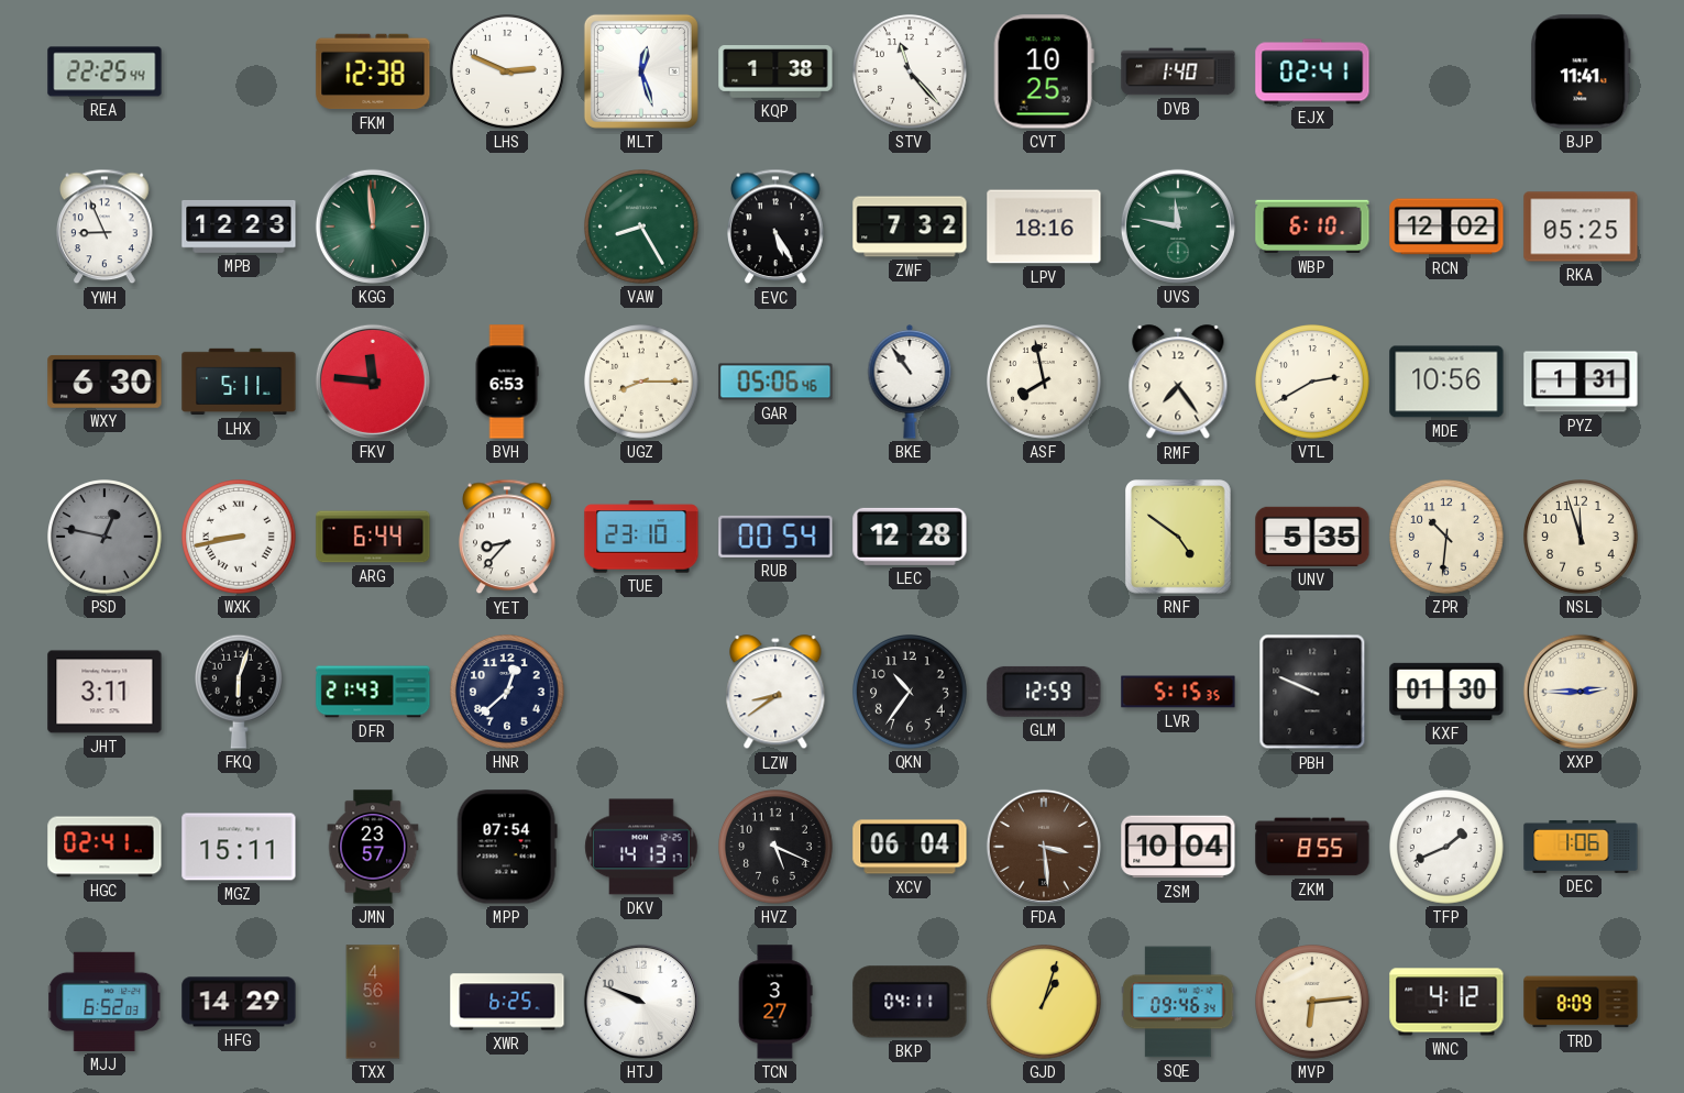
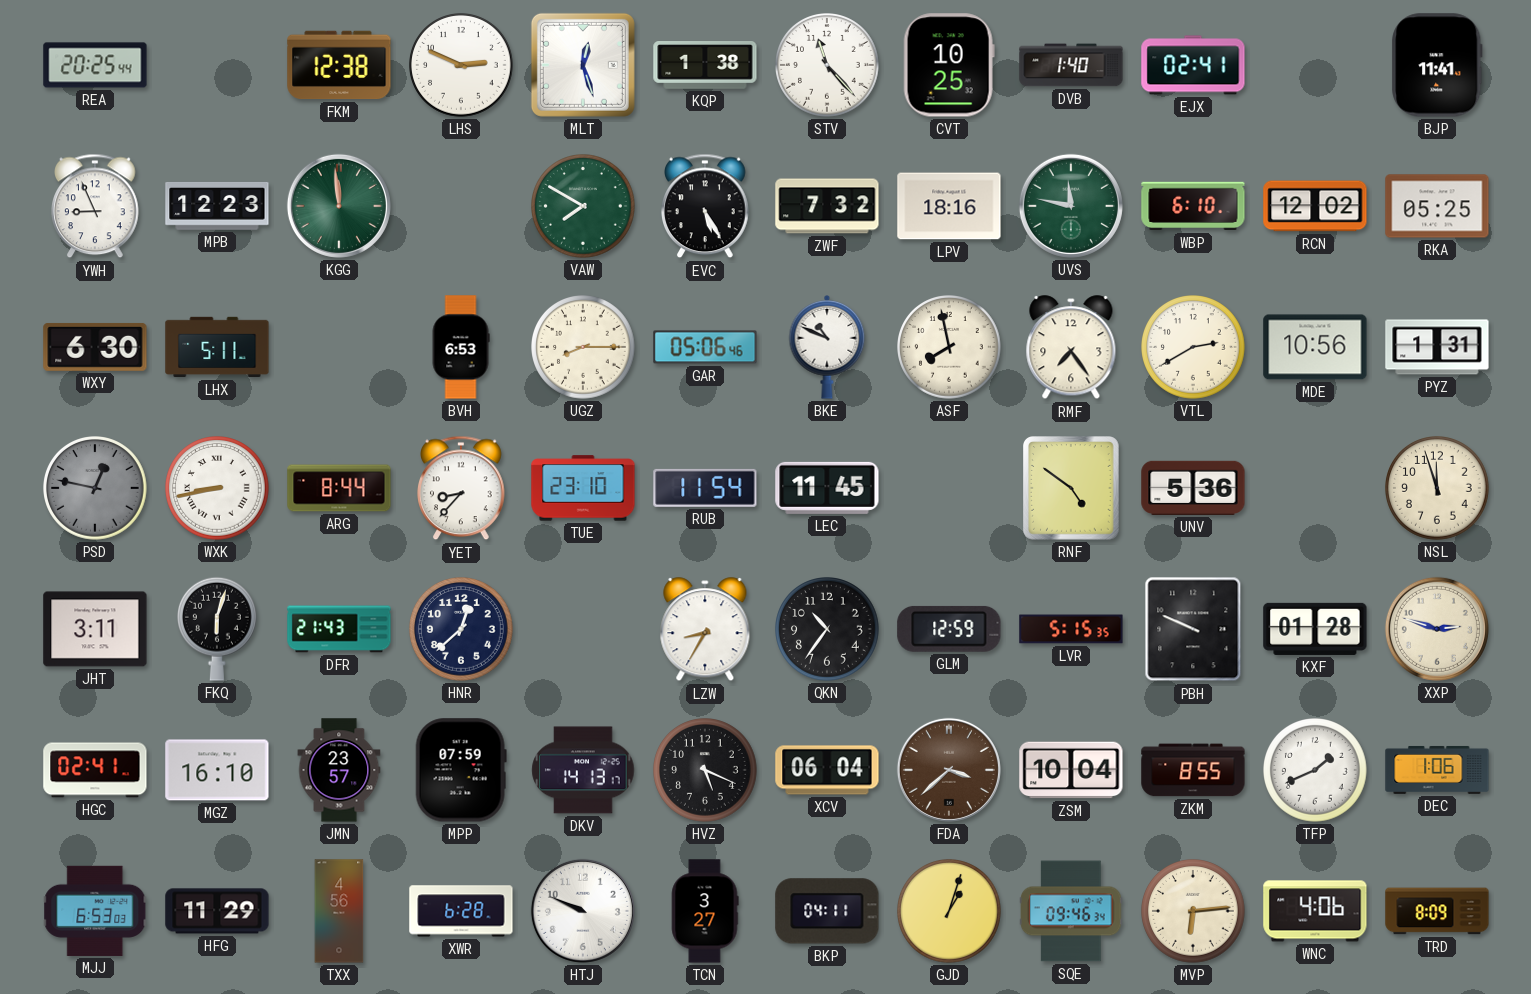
REA: 22:25 -> 20:25 (95, 65)
VAW: 8:25 -> 7:50 (584, 207)
FKV: 11:46 -> none (373, 382)
BKE: 10:54 -> 10:49 (827, 348)
ARG: 6:44 -> 8:44 (339, 488)
RUB: 00:54 -> 11:54 (705, 488)
LEC: 12:28 -> 11:45 (827, 488)
UNV: 5:35 -> 5:36 (1193, 488)
ZPR: 10:31 -> none (1448, 538)
LZW: 8:39 -> 8:35 (705, 630)
KXF: 01:30 -> 01:28 (1315, 629)
XXP: 2:45 -> 2:48 (1437, 629)
MGZ: 15:11 -> 16:10 (217, 770)
MPP: 07:54 -> 07:59 (461, 770)
FDA: 3:29 -> 3:38 (949, 770)
MJJ: 6:52 -> 6:53 (95, 911)
HFG: 14:29 -> 11:29 (217, 911)
XWR: 6:25 -> 6:28 (461, 911)
WNC: 4:12 -> 4:06 (1315, 911)
